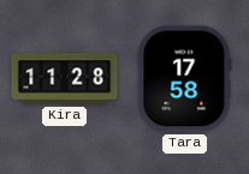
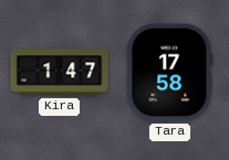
Kira: 11:28 -> 1:47 (60, 73)
